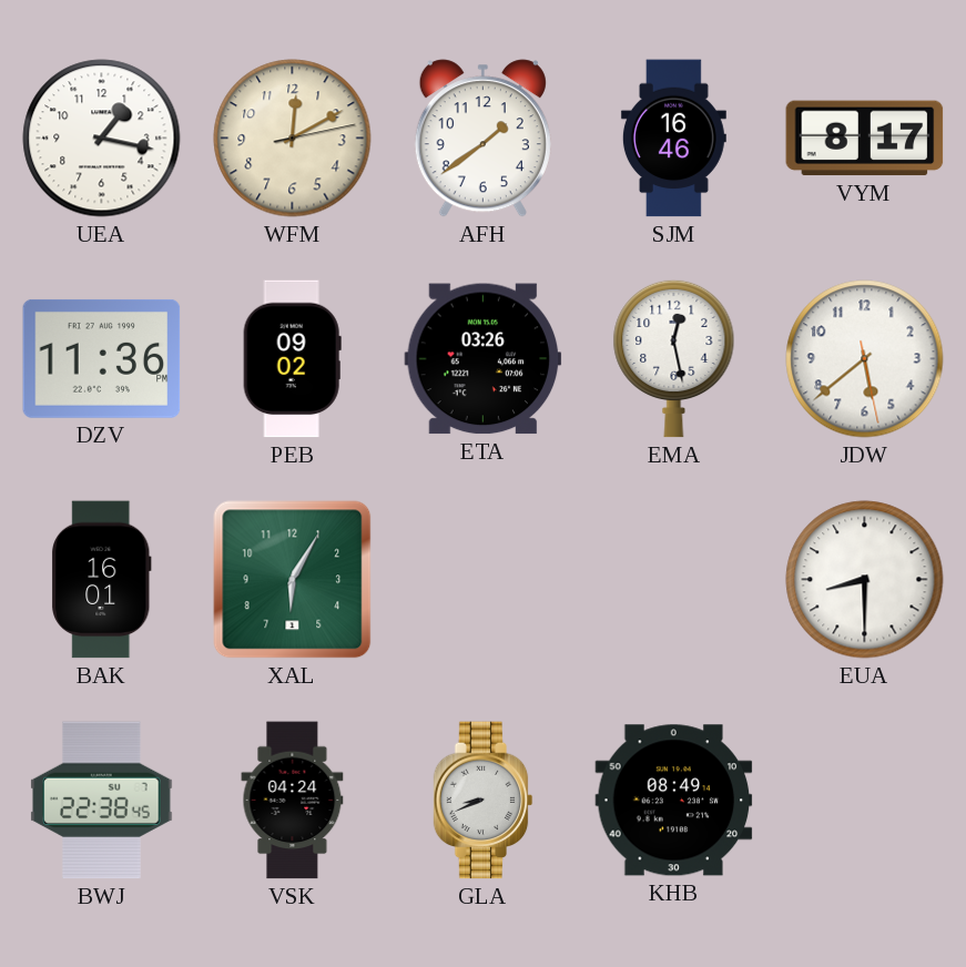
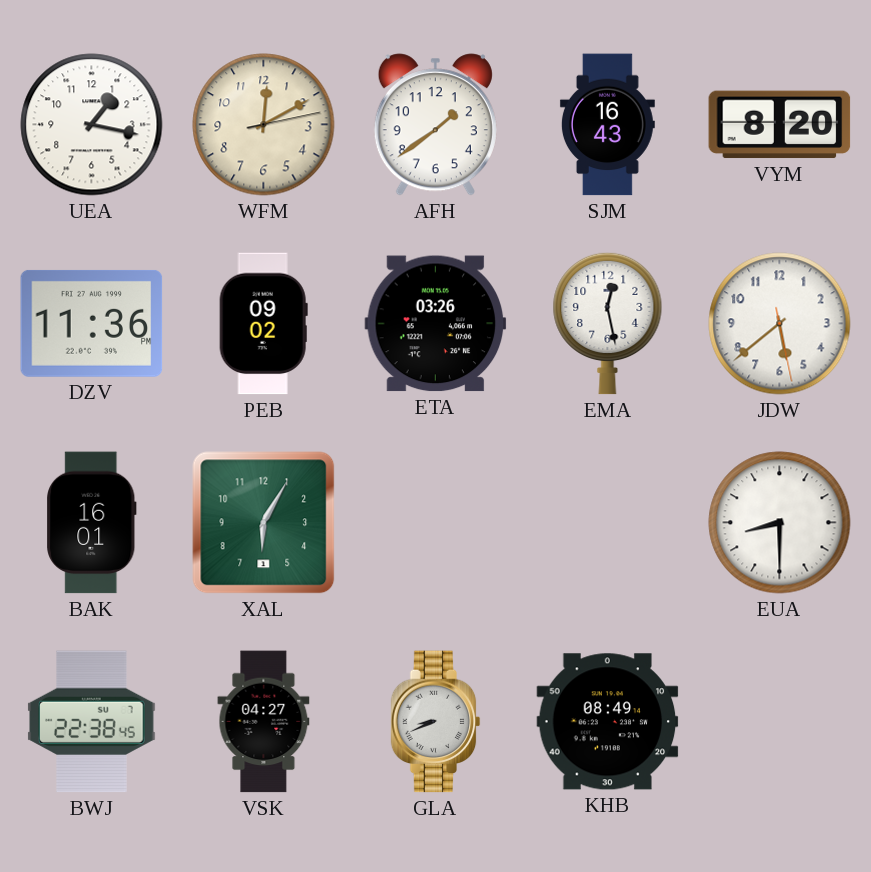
SJM: 16:46 -> 16:43 (607, 125)
VYM: 8:17 -> 8:20 (780, 125)
VSK: 04:24 -> 04:27 (264, 722)
